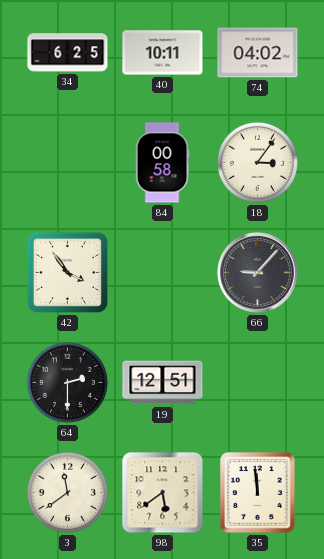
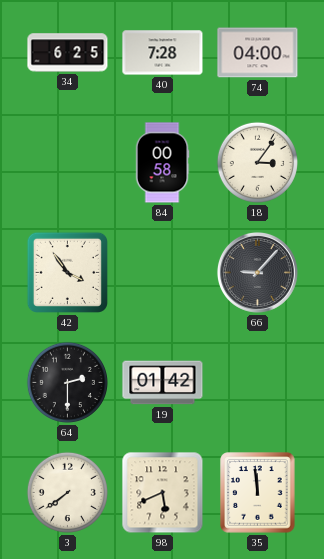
40: 10:11 -> 7:28 (163, 53)
74: 04:02 -> 04:00 (258, 53)
19: 12:51 -> 01:42 (163, 383)
3: 11:39 -> 7:39 (67, 492)
98: 5:39 -> 5:41 (163, 493)
